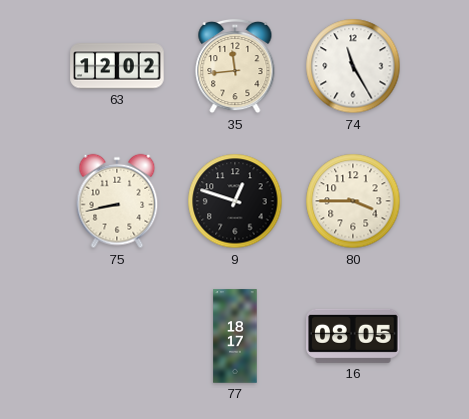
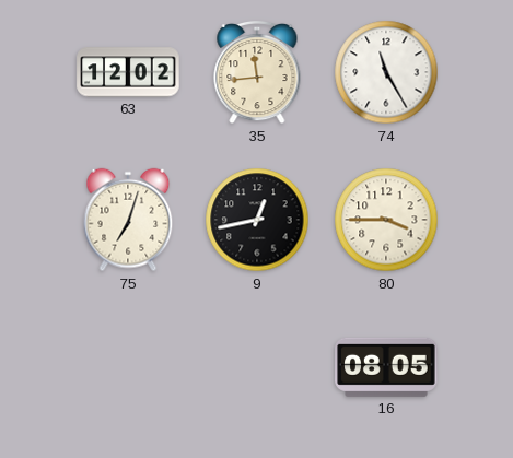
75: 8:43 -> 7:03 (128, 220)
9: 12:48 -> 12:43 (257, 220)
77: 18:17 -> none (235, 336)
